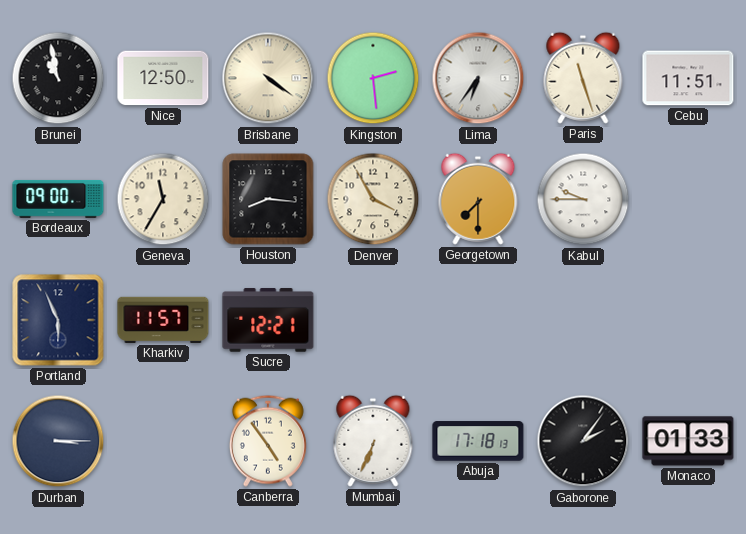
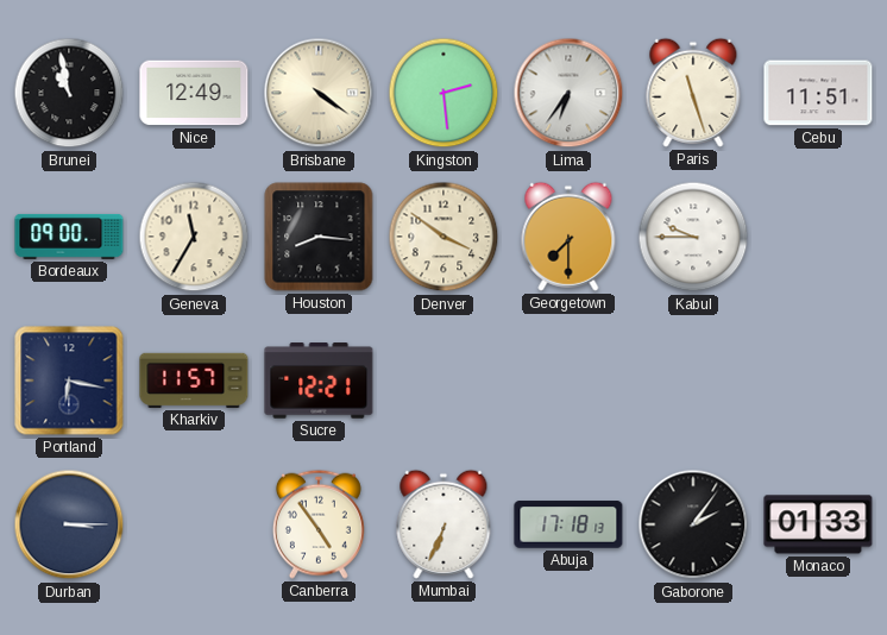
Nice: 12:50 -> 12:49 (194, 93)
Denver: 3:55 -> 3:51 (443, 237)
Portland: 5:56 -> 6:17 (69, 381)
